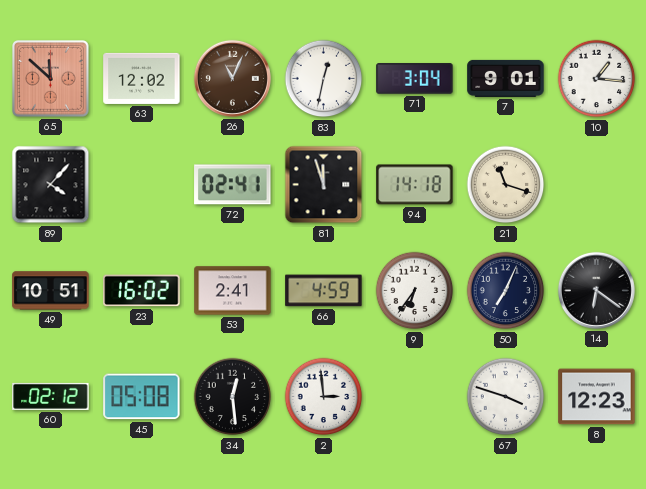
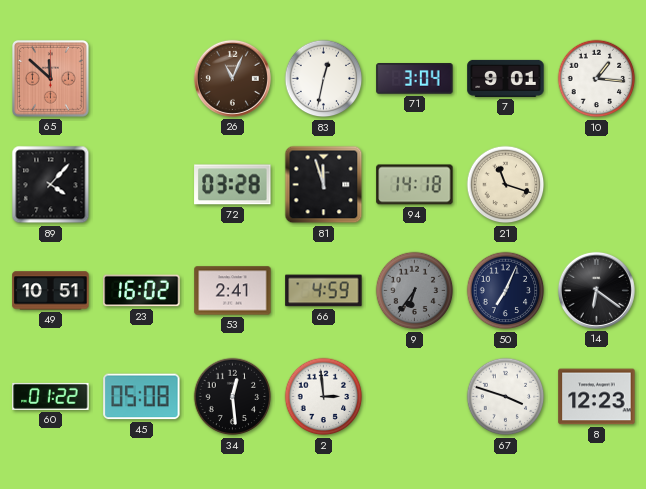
63: 12:02 -> none (142, 78)
72: 02:41 -> 03:28 (233, 185)
9 dial: white -> grey (415, 291)
60: 02:12 -> 01:22 (51, 396)
